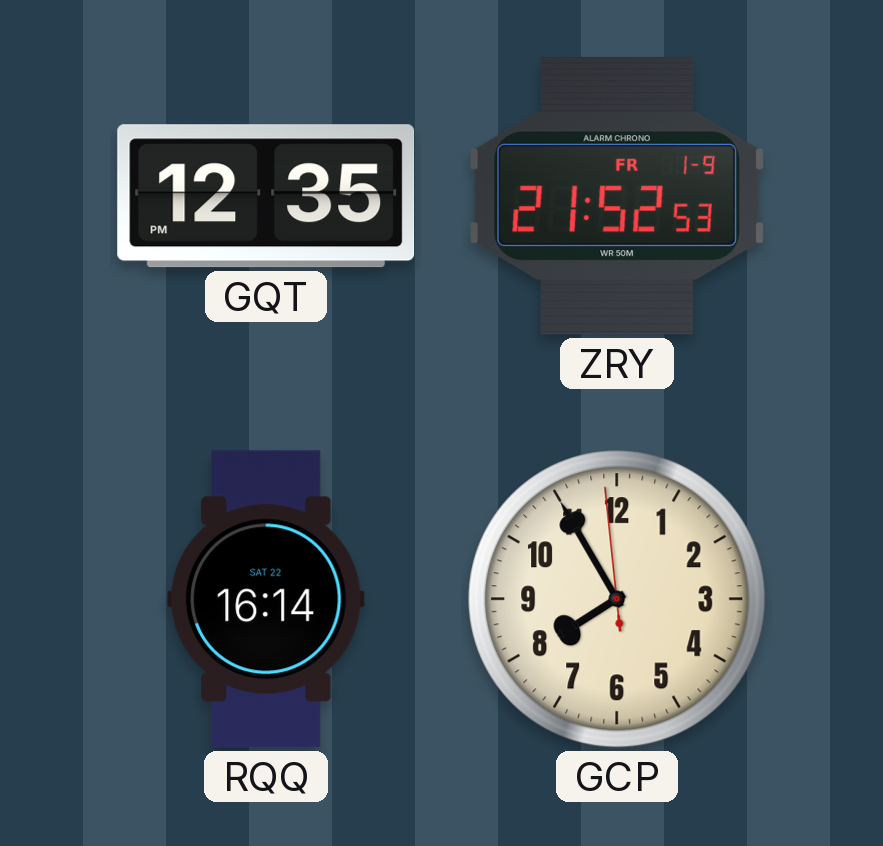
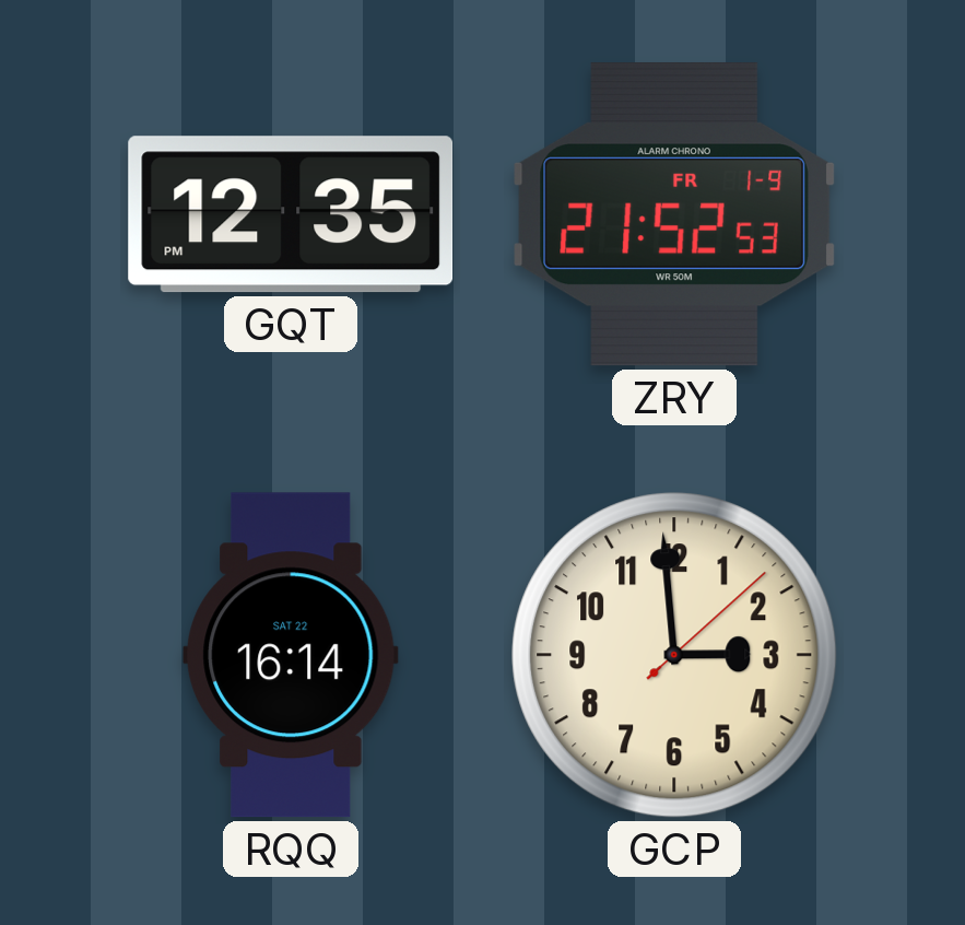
GCP: 7:54 -> 2:59 (674, 655)
